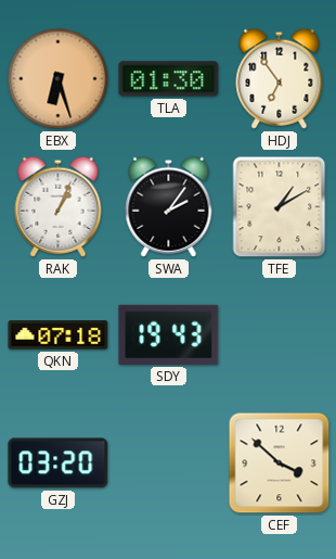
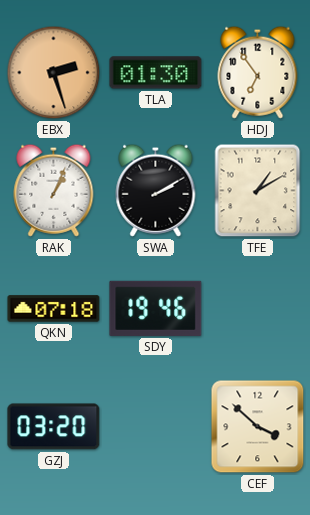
EBX: 6:27 -> 2:27 (54, 73)
SWA: 2:06 -> 2:10 (156, 190)
SDY: 19:43 -> 19:46 (156, 308)
